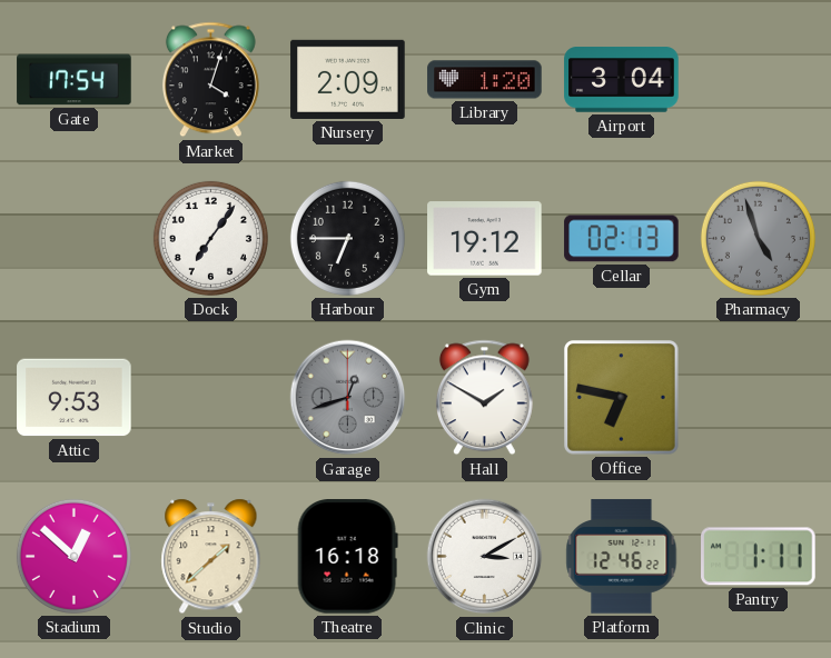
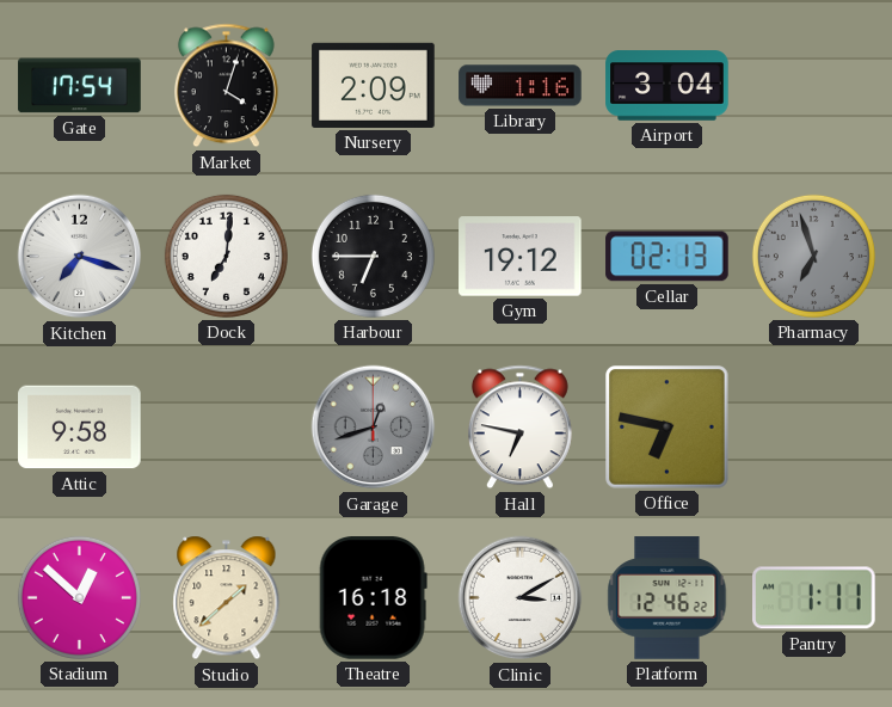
Library: 1:20 -> 1:16 (521, 86)
Kitchen: none -> 7:18 (80, 257)
Dock: 7:06 -> 7:01 (226, 256)
Pharmacy: 4:57 -> 6:57 (813, 256)
Attic: 9:53 -> 9:58 (80, 428)
Hall: 1:50 -> 6:47 (519, 428)
